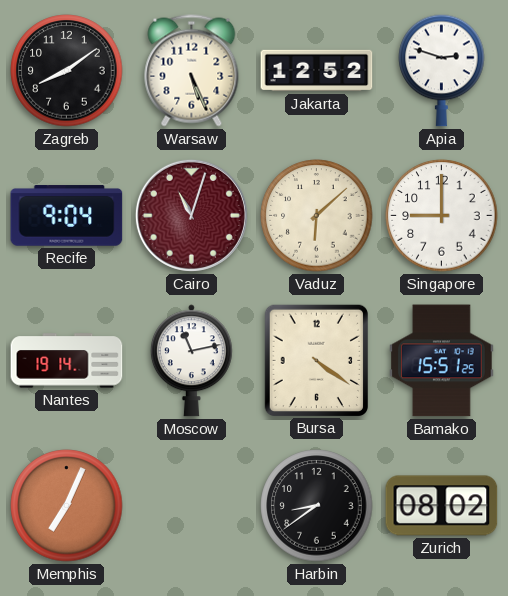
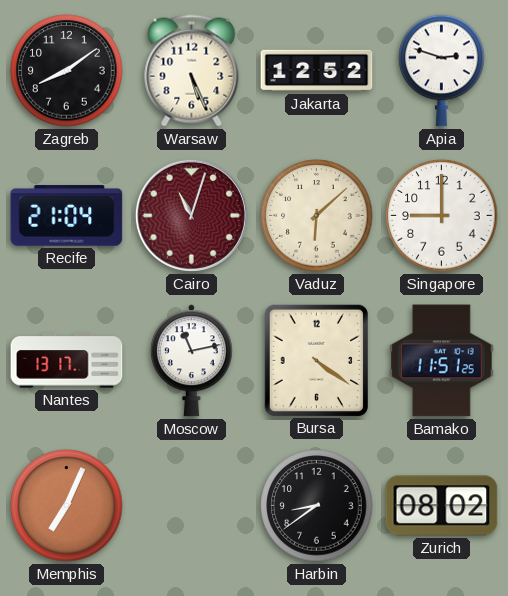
Recife: 9:04 -> 21:04 (67, 216)
Nantes: 19:14 -> 13:17 (67, 361)
Bamako: 15:51 -> 11:51 (442, 361)
